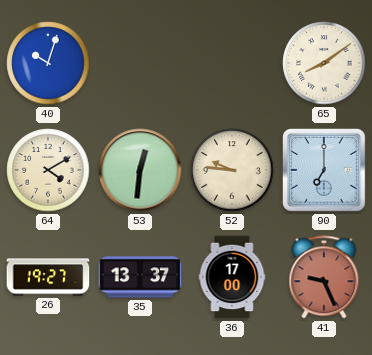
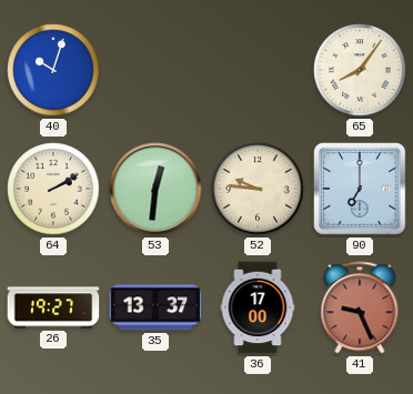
65: 8:09 -> 8:06 (360, 70)
64: 4:10 -> 2:10 (53, 189)
